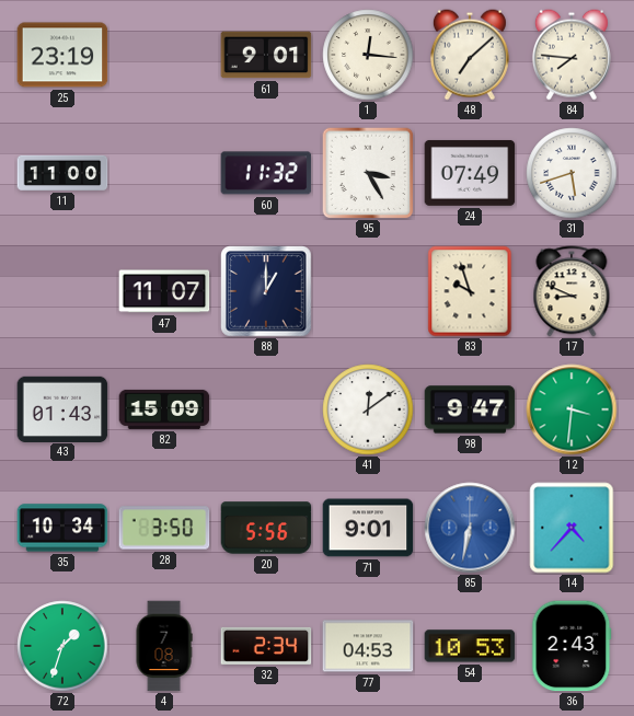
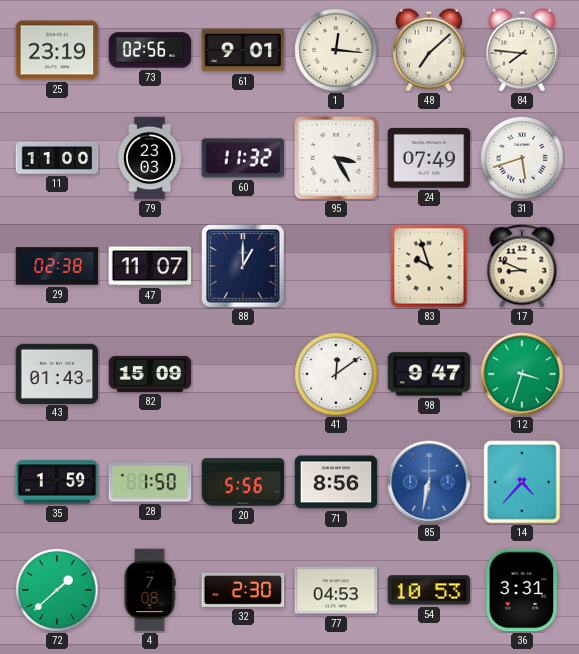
73: none -> 02:56 (150, 50)
79: none -> 23:03 (150, 158)
29: none -> 02:38 (57, 266)
12: 3:31 -> 3:33 (522, 374)
35: 10:34 -> 1:59 (57, 482)
28: 3:50 -> 1:50 (150, 482)
71: 9:01 -> 8:56 (336, 482)
72: 1:33 -> 1:38 (57, 590)
32: 2:34 -> 2:30 (243, 590)
36: 2:43 -> 3:31 (522, 590)
